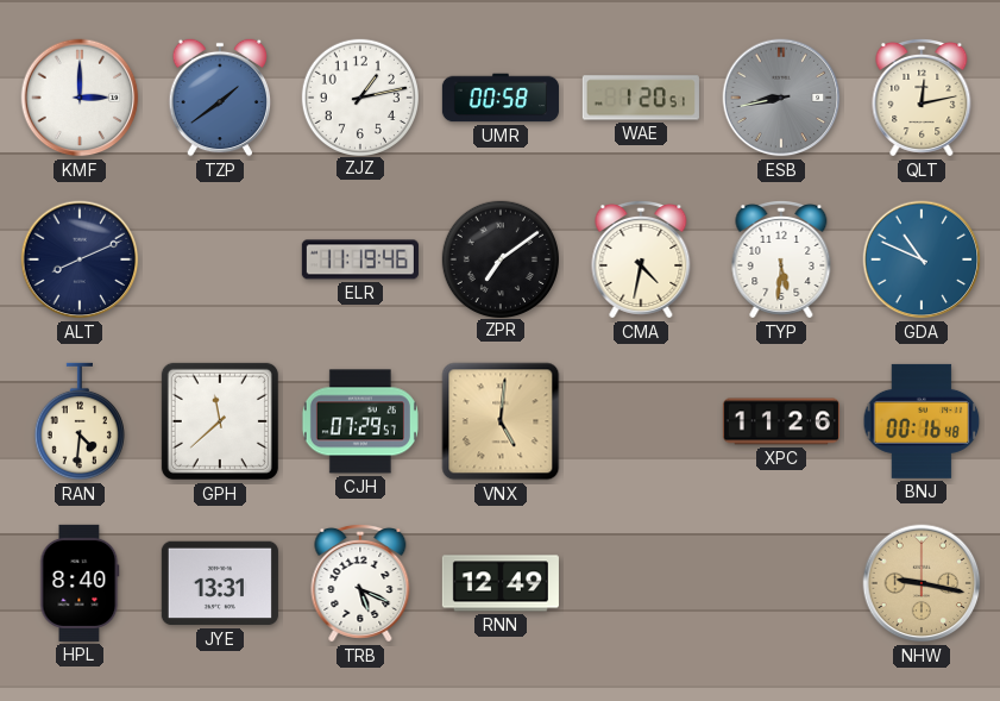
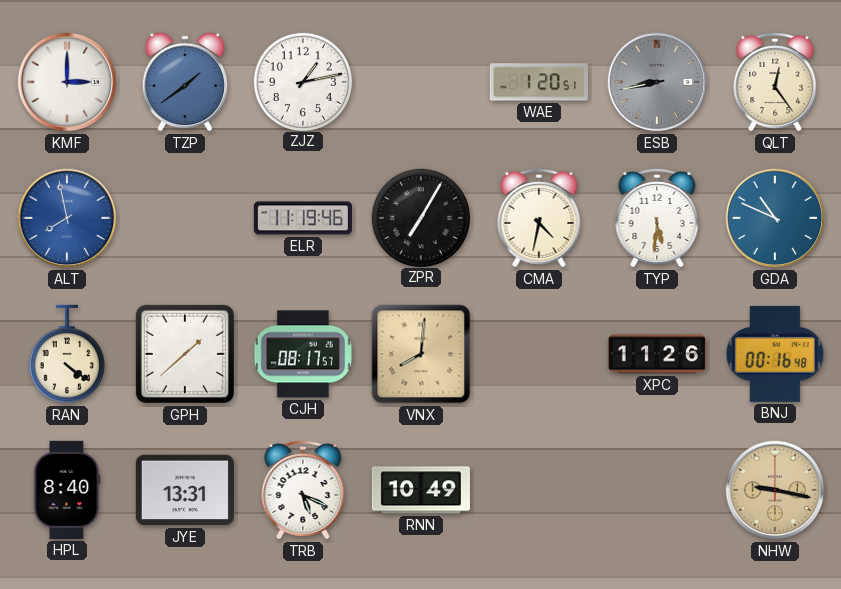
UMR: 00:58 -> none (501, 98)
QLT: 12:13 -> 12:24 (775, 82)
ALT: 8:11 -> 7:58 (67, 218)
ALT dial: navy -> blue (67, 218)
ZPR: 7:09 -> 7:05 (420, 217)
RAN: 4:31 -> 4:21 (67, 354)
GPH: 11:38 -> 1:38 (185, 354)
CJH: 07:29 -> 08:17 (303, 354)
VNX: 5:01 -> 8:01 (421, 354)
RNN: 12:49 -> 10:49 (421, 490)
